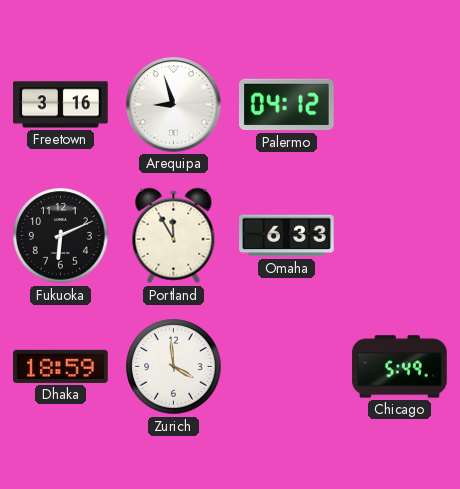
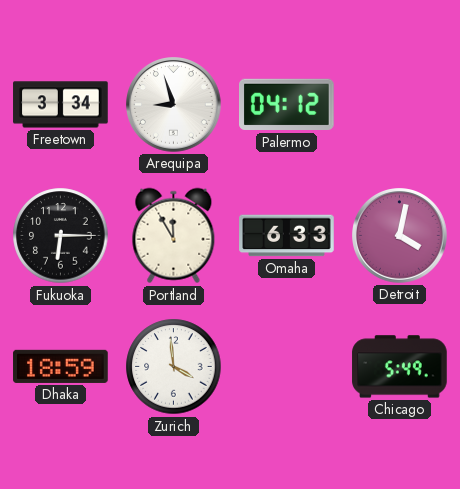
Freetown: 3:16 -> 3:34 (61, 105)
Fukuoka: 6:11 -> 6:15 (61, 236)
Detroit: none -> 4:02 (400, 236)
